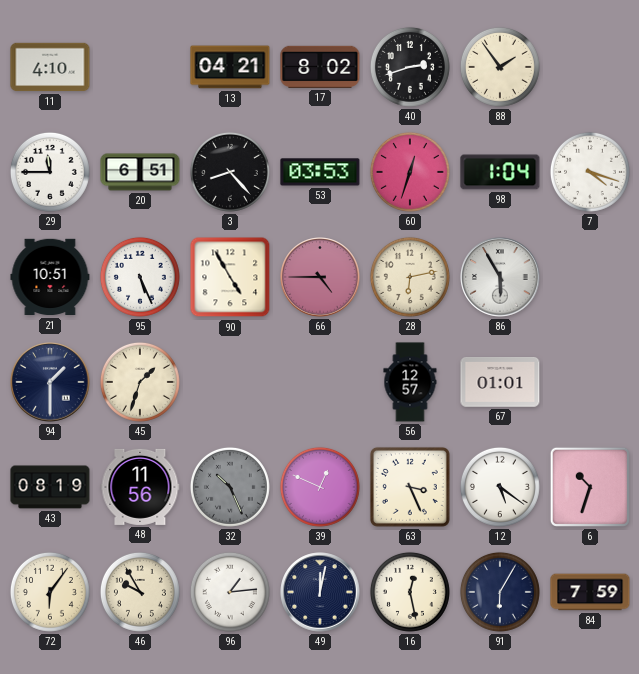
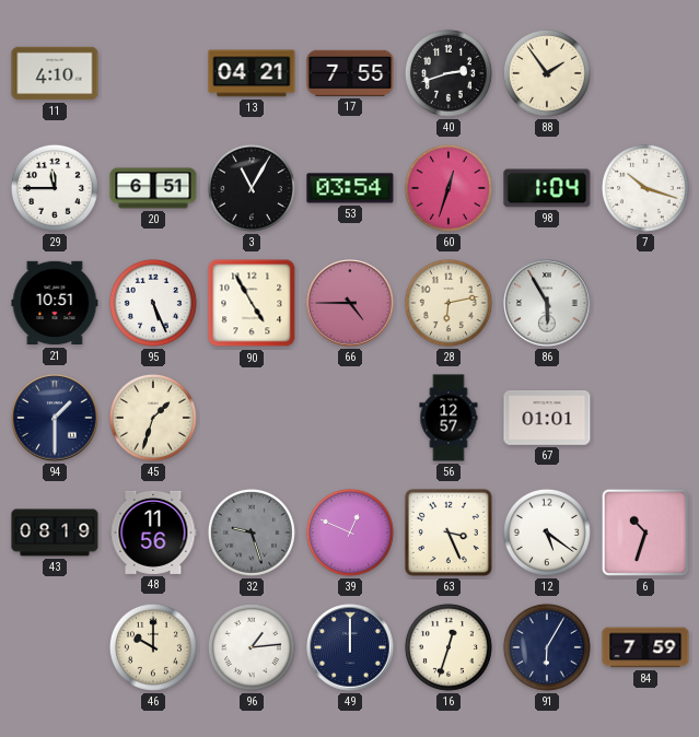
17: 8:02 -> 7:55 (350, 73)
3: 8:23 -> 11:05 (252, 188)
53: 03:53 -> 03:54 (350, 188)
7: 4:18 -> 10:18 (645, 188)
32: 10:26 -> 9:27 (252, 533)
72: 6:06 -> none (50, 592)
46: 9:55 -> 10:00 (153, 647)
49: 12:02 -> 12:00 (350, 647)
16: 12:28 -> 12:33 (448, 647)
